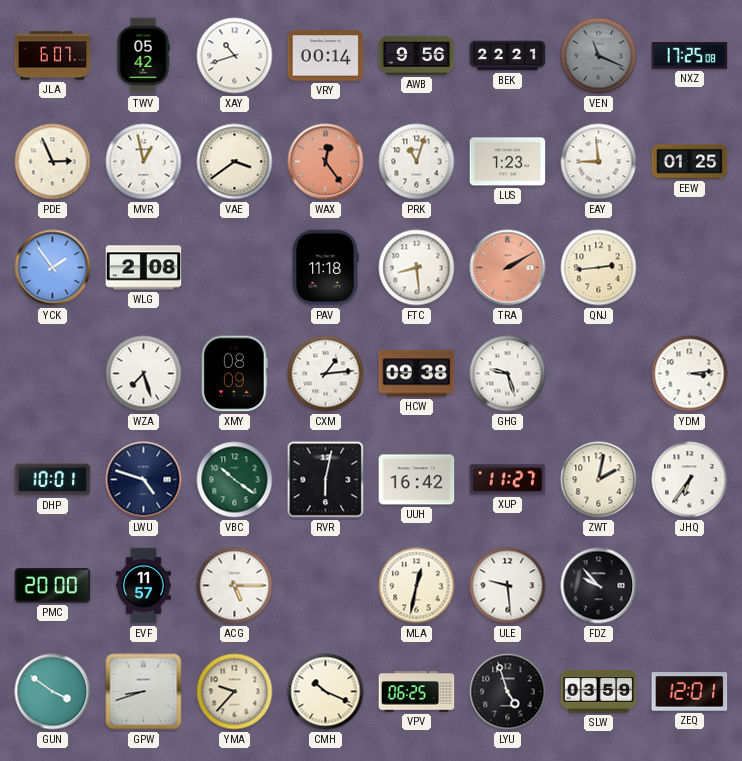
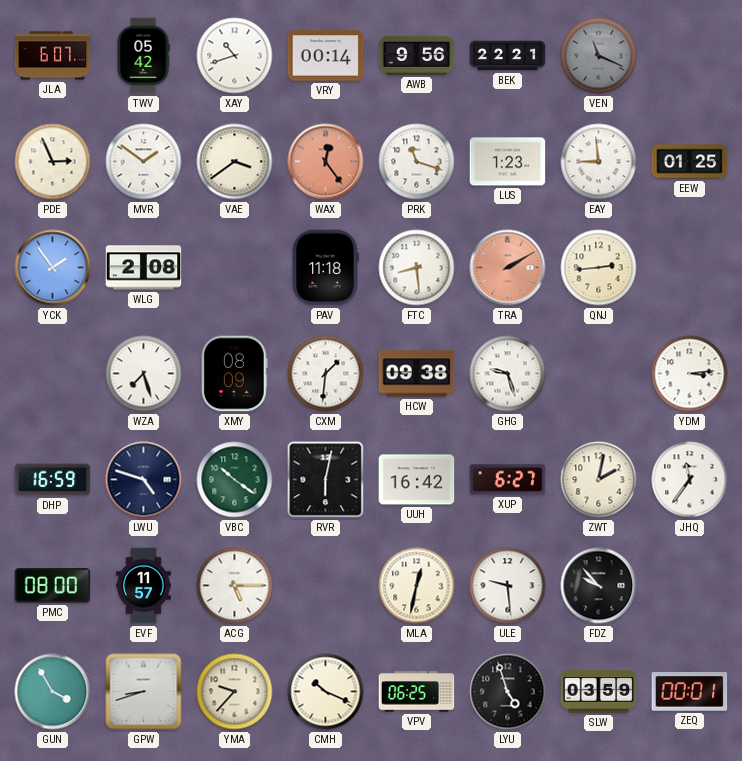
NXZ: 17:25 -> none (690, 56)
MVR: 12:58 -> 1:51 (144, 162)
PRK: 11:03 -> 11:18 (417, 162)
CXM: 1:14 -> 1:31 (326, 374)
DHP: 10:01 -> 16:59 (53, 480)
XUP: 11:27 -> 6:27 (508, 480)
JHQ: 6:36 -> 11:36 (690, 480)
PMC: 20:00 -> 08:00 (53, 586)
GUN: 3:51 -> 3:55 (53, 692)
ZEQ: 12:01 -> 00:01 (690, 692)
